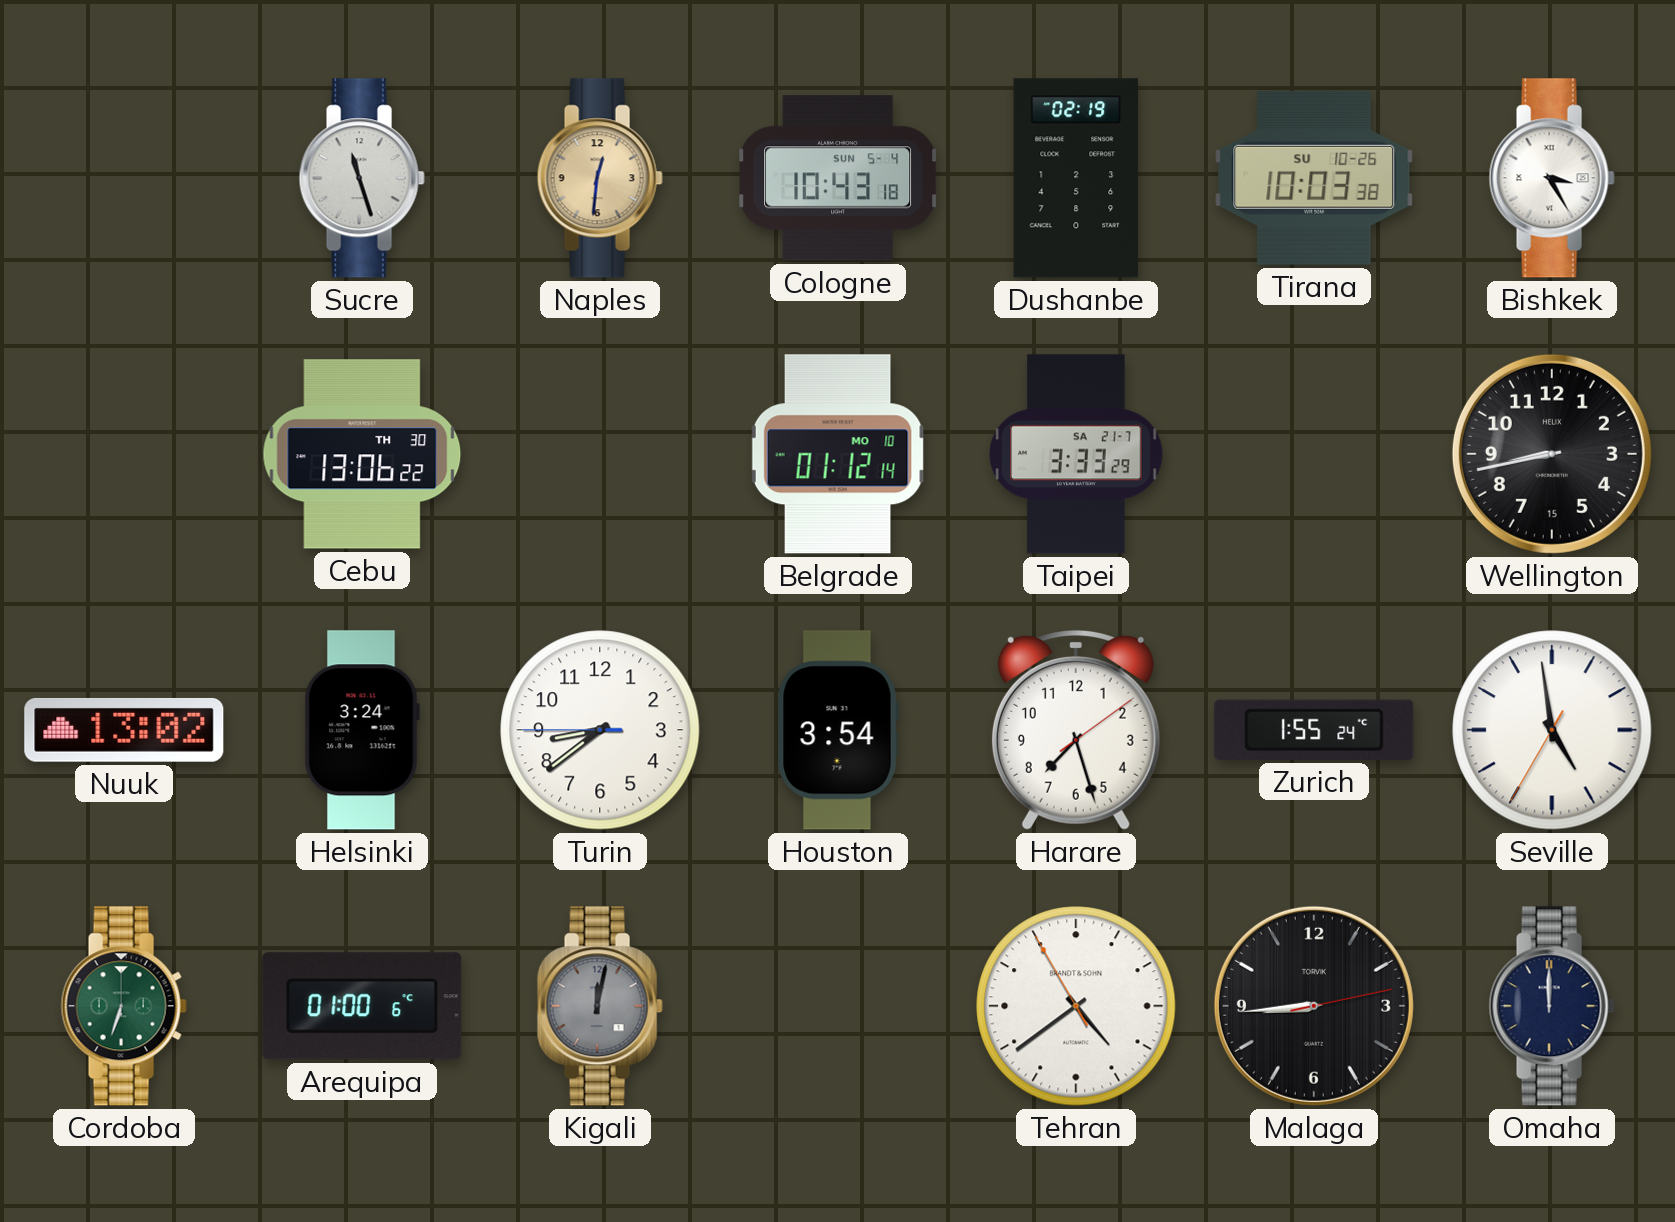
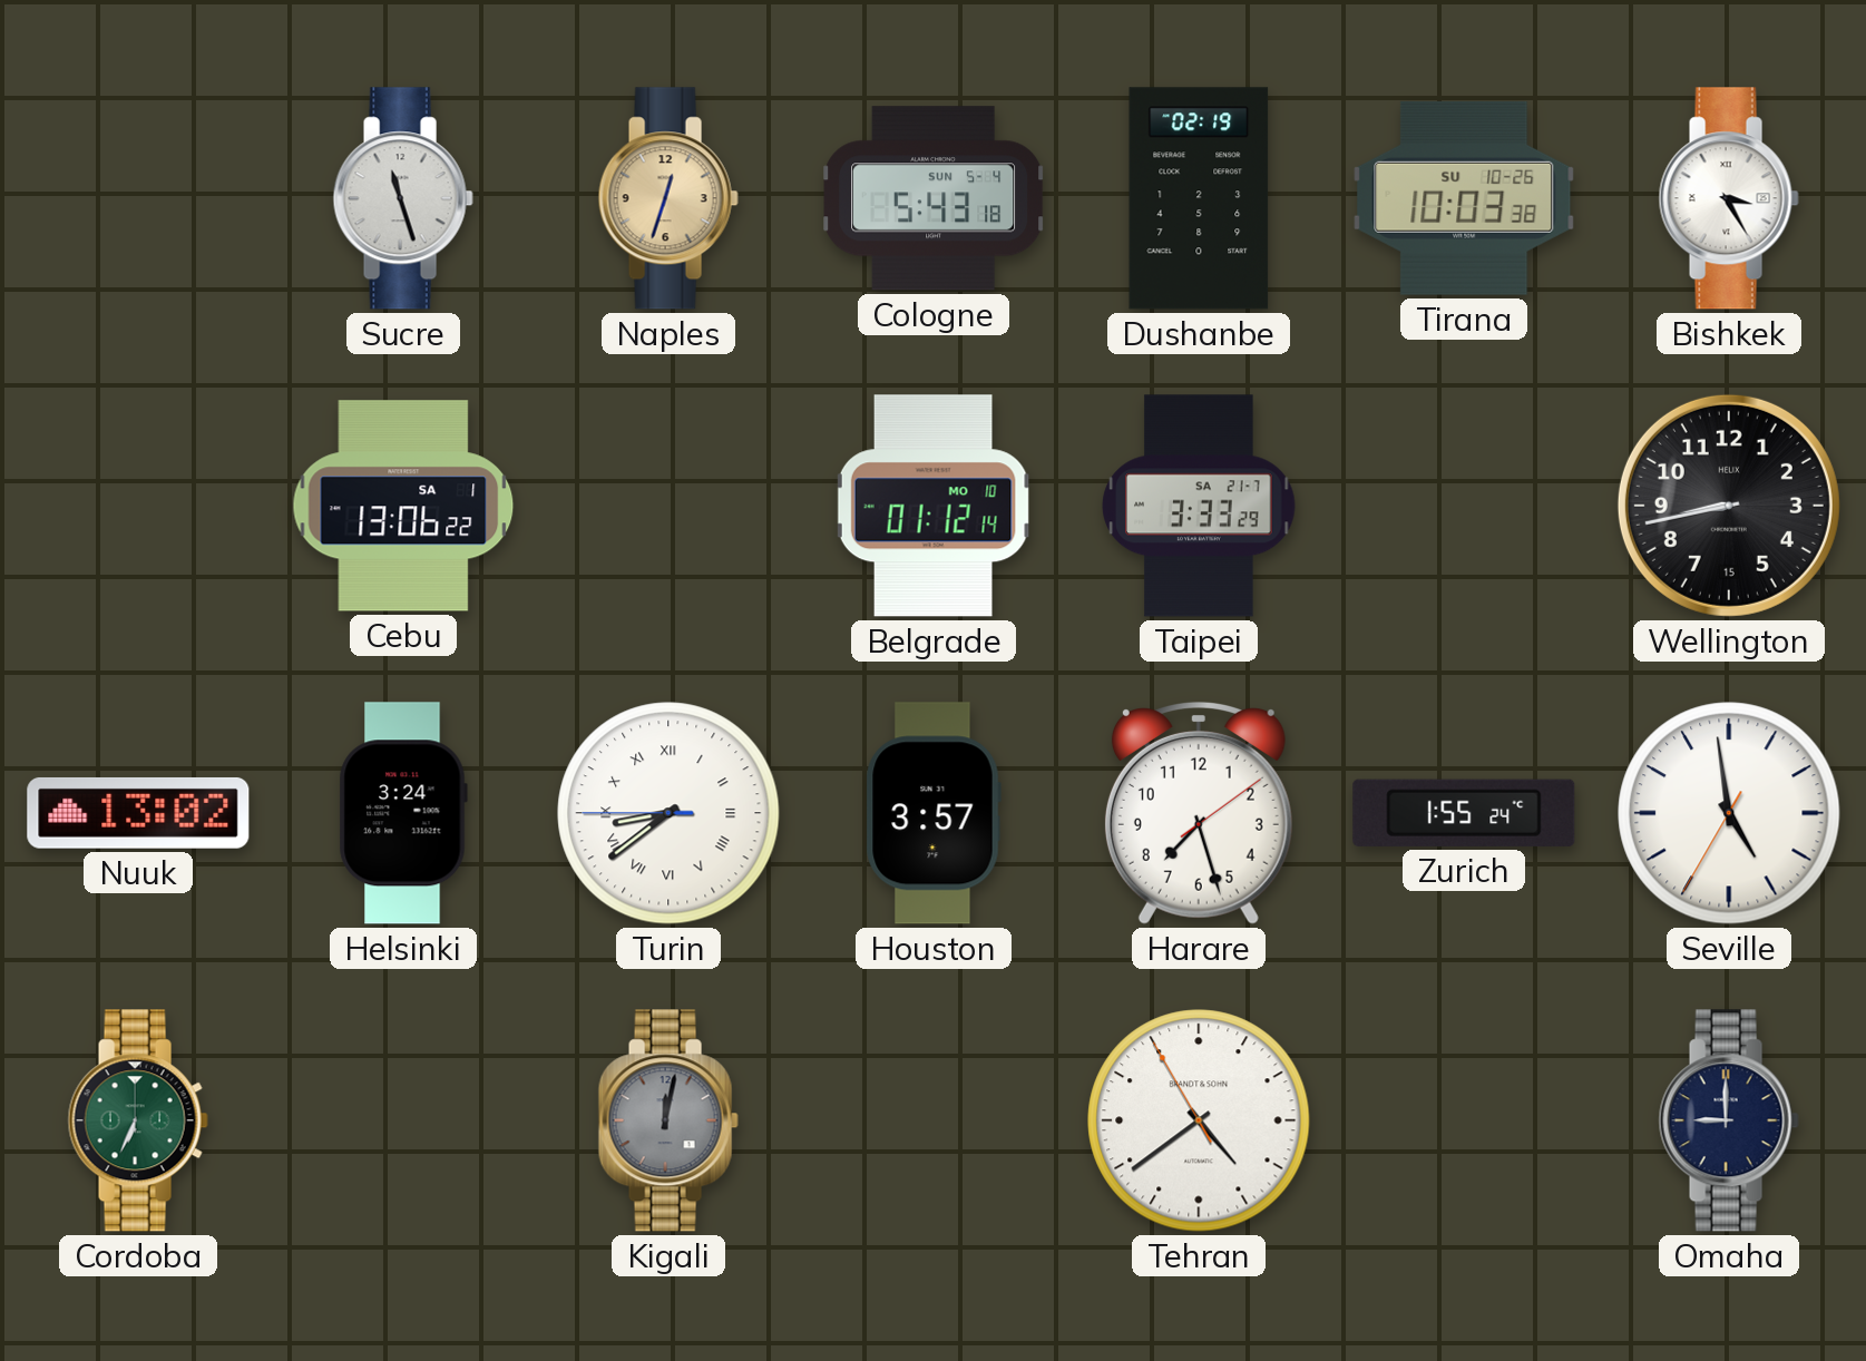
Naples: 12:31 -> 12:33 (668, 198)
Cologne: 10:43 -> 5:43 (935, 198)
Cebu date: TH 30 -> SA 1 (403, 506)
Turin numerals: Arabic -> Roman (668, 813)
Houston: 3:54 -> 3:57 (934, 813)
Cordoba: 6:33 -> 6:34 (138, 1120)
Arequipa: 01:00 -> none (362, 1006)
Malaga: 8:44 -> none (1314, 1006)
Omaha: 12:00 -> 9:00 (1729, 1120)
